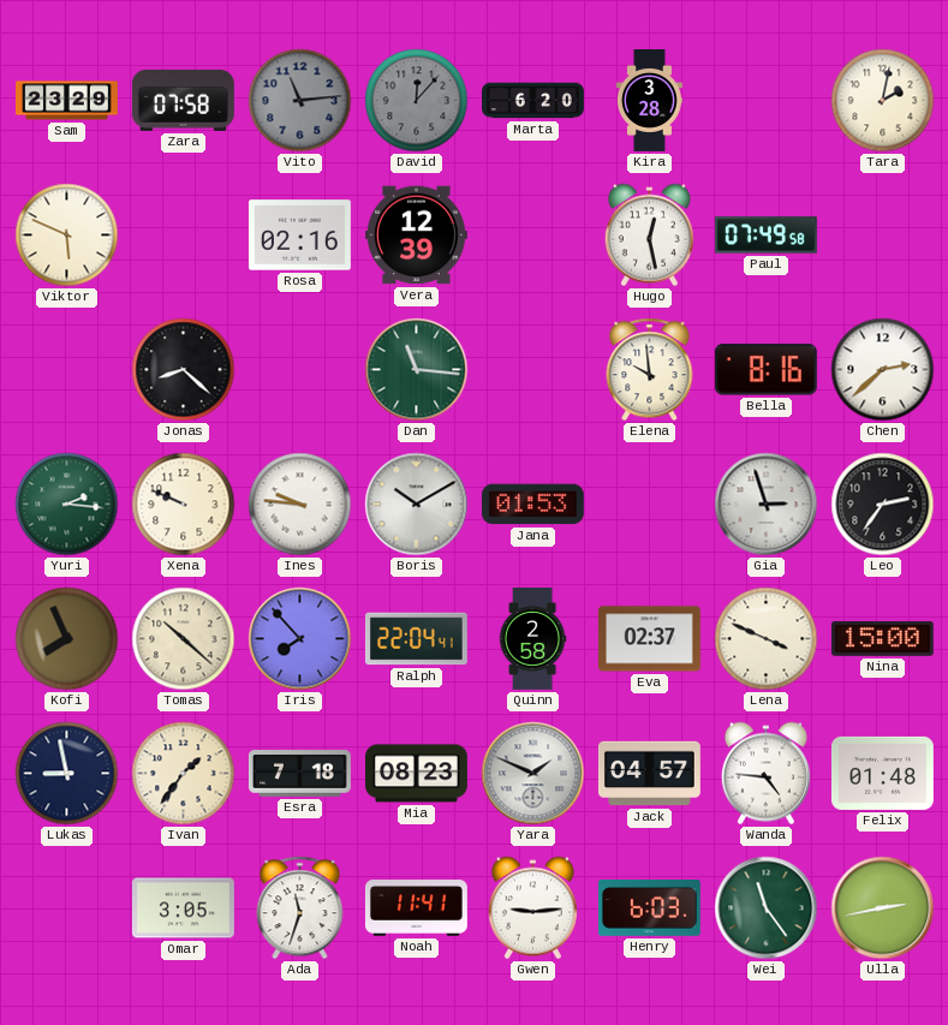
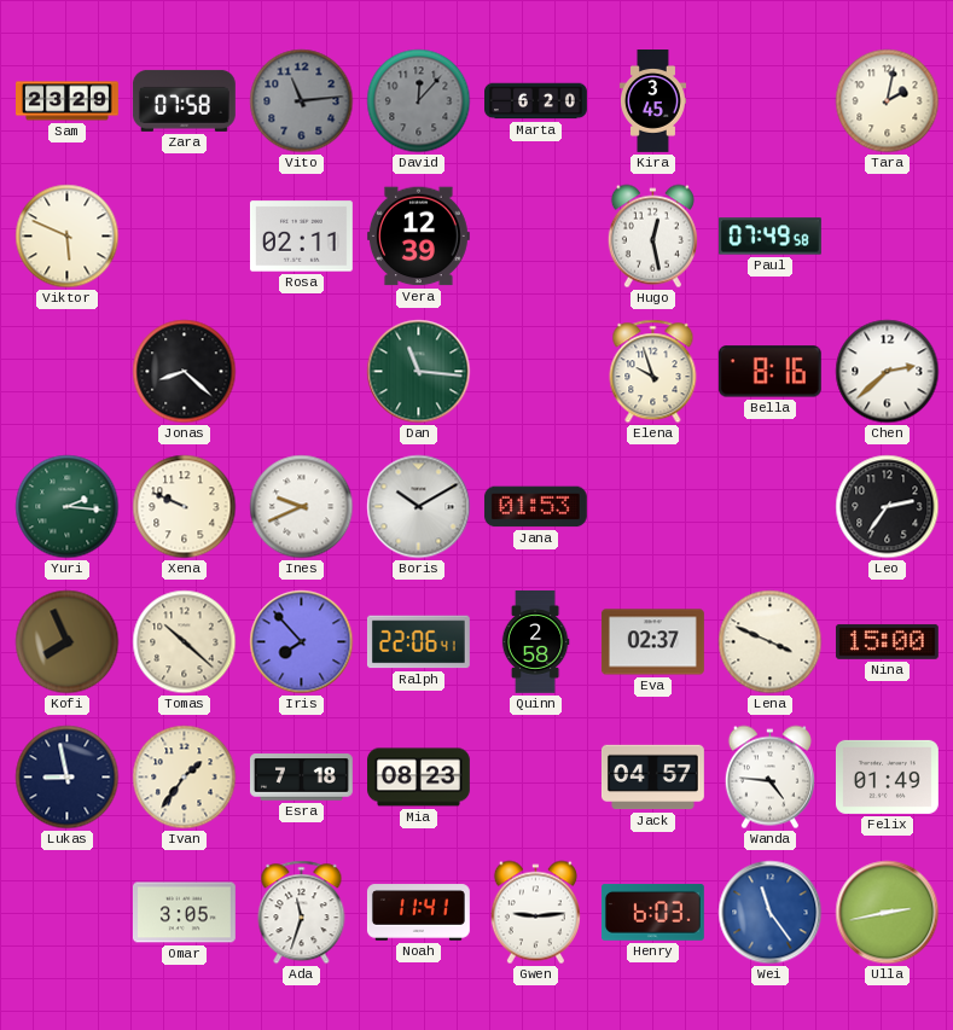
Kira: 3:28 -> 3:45 (652, 101)
Rosa: 02:16 -> 02:11 (301, 237)
Elena: 9:59 -> 9:57 (653, 372)
Ines: 9:46 -> 9:41 (302, 507)
Gia: 2:57 -> none (767, 505)
Ralph: 22:04 -> 22:06 (418, 642)
Yara: 1:49 -> none (533, 774)
Felix: 01:48 -> 01:49 (887, 776)
Wei dial: green -> blue (771, 913)
